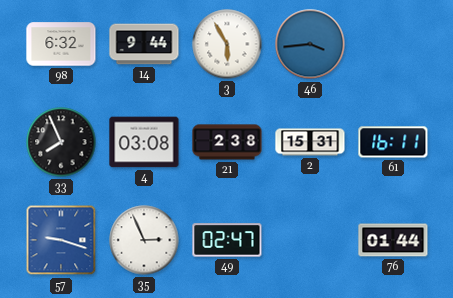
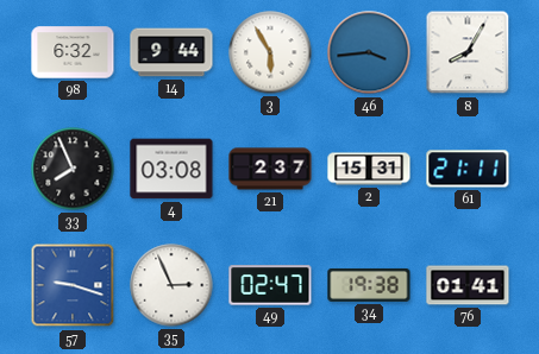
8: none -> 8:05 (468, 52)
21: 2:38 -> 2:37 (270, 169)
61: 16:11 -> 21:11 (468, 169)
34: none -> 19:38 (369, 285)
76: 01:44 -> 01:41 (468, 285)
